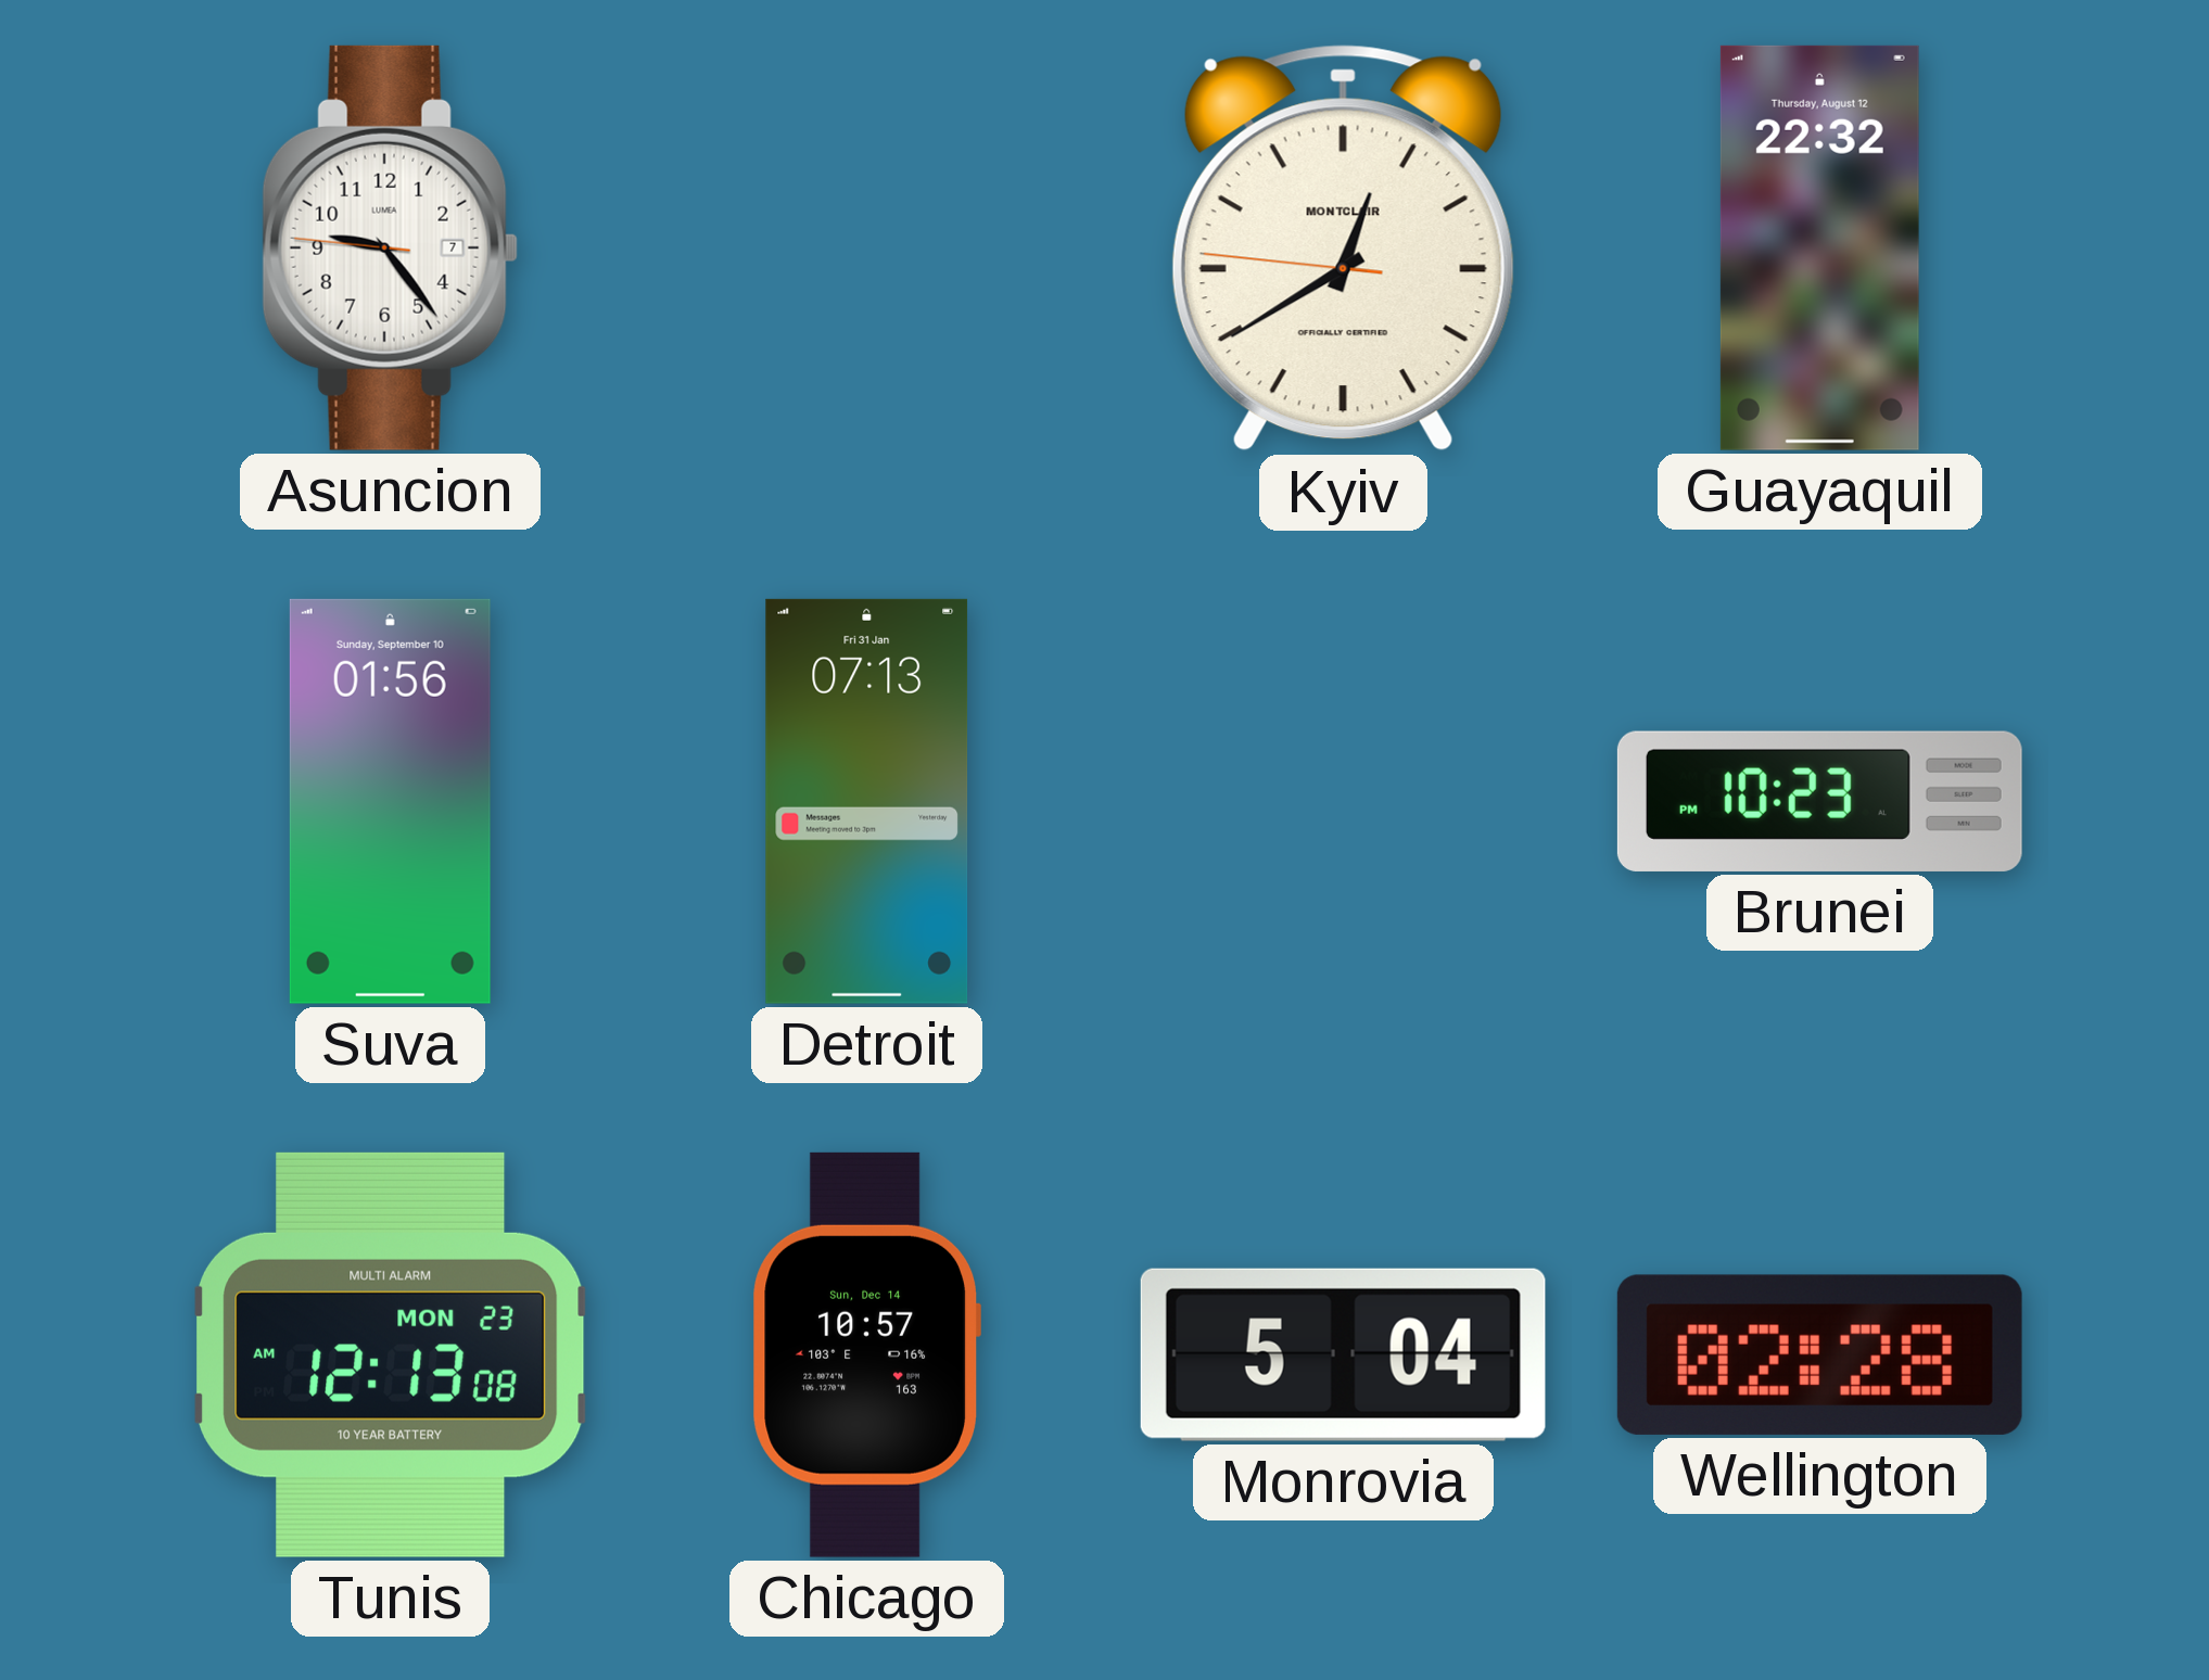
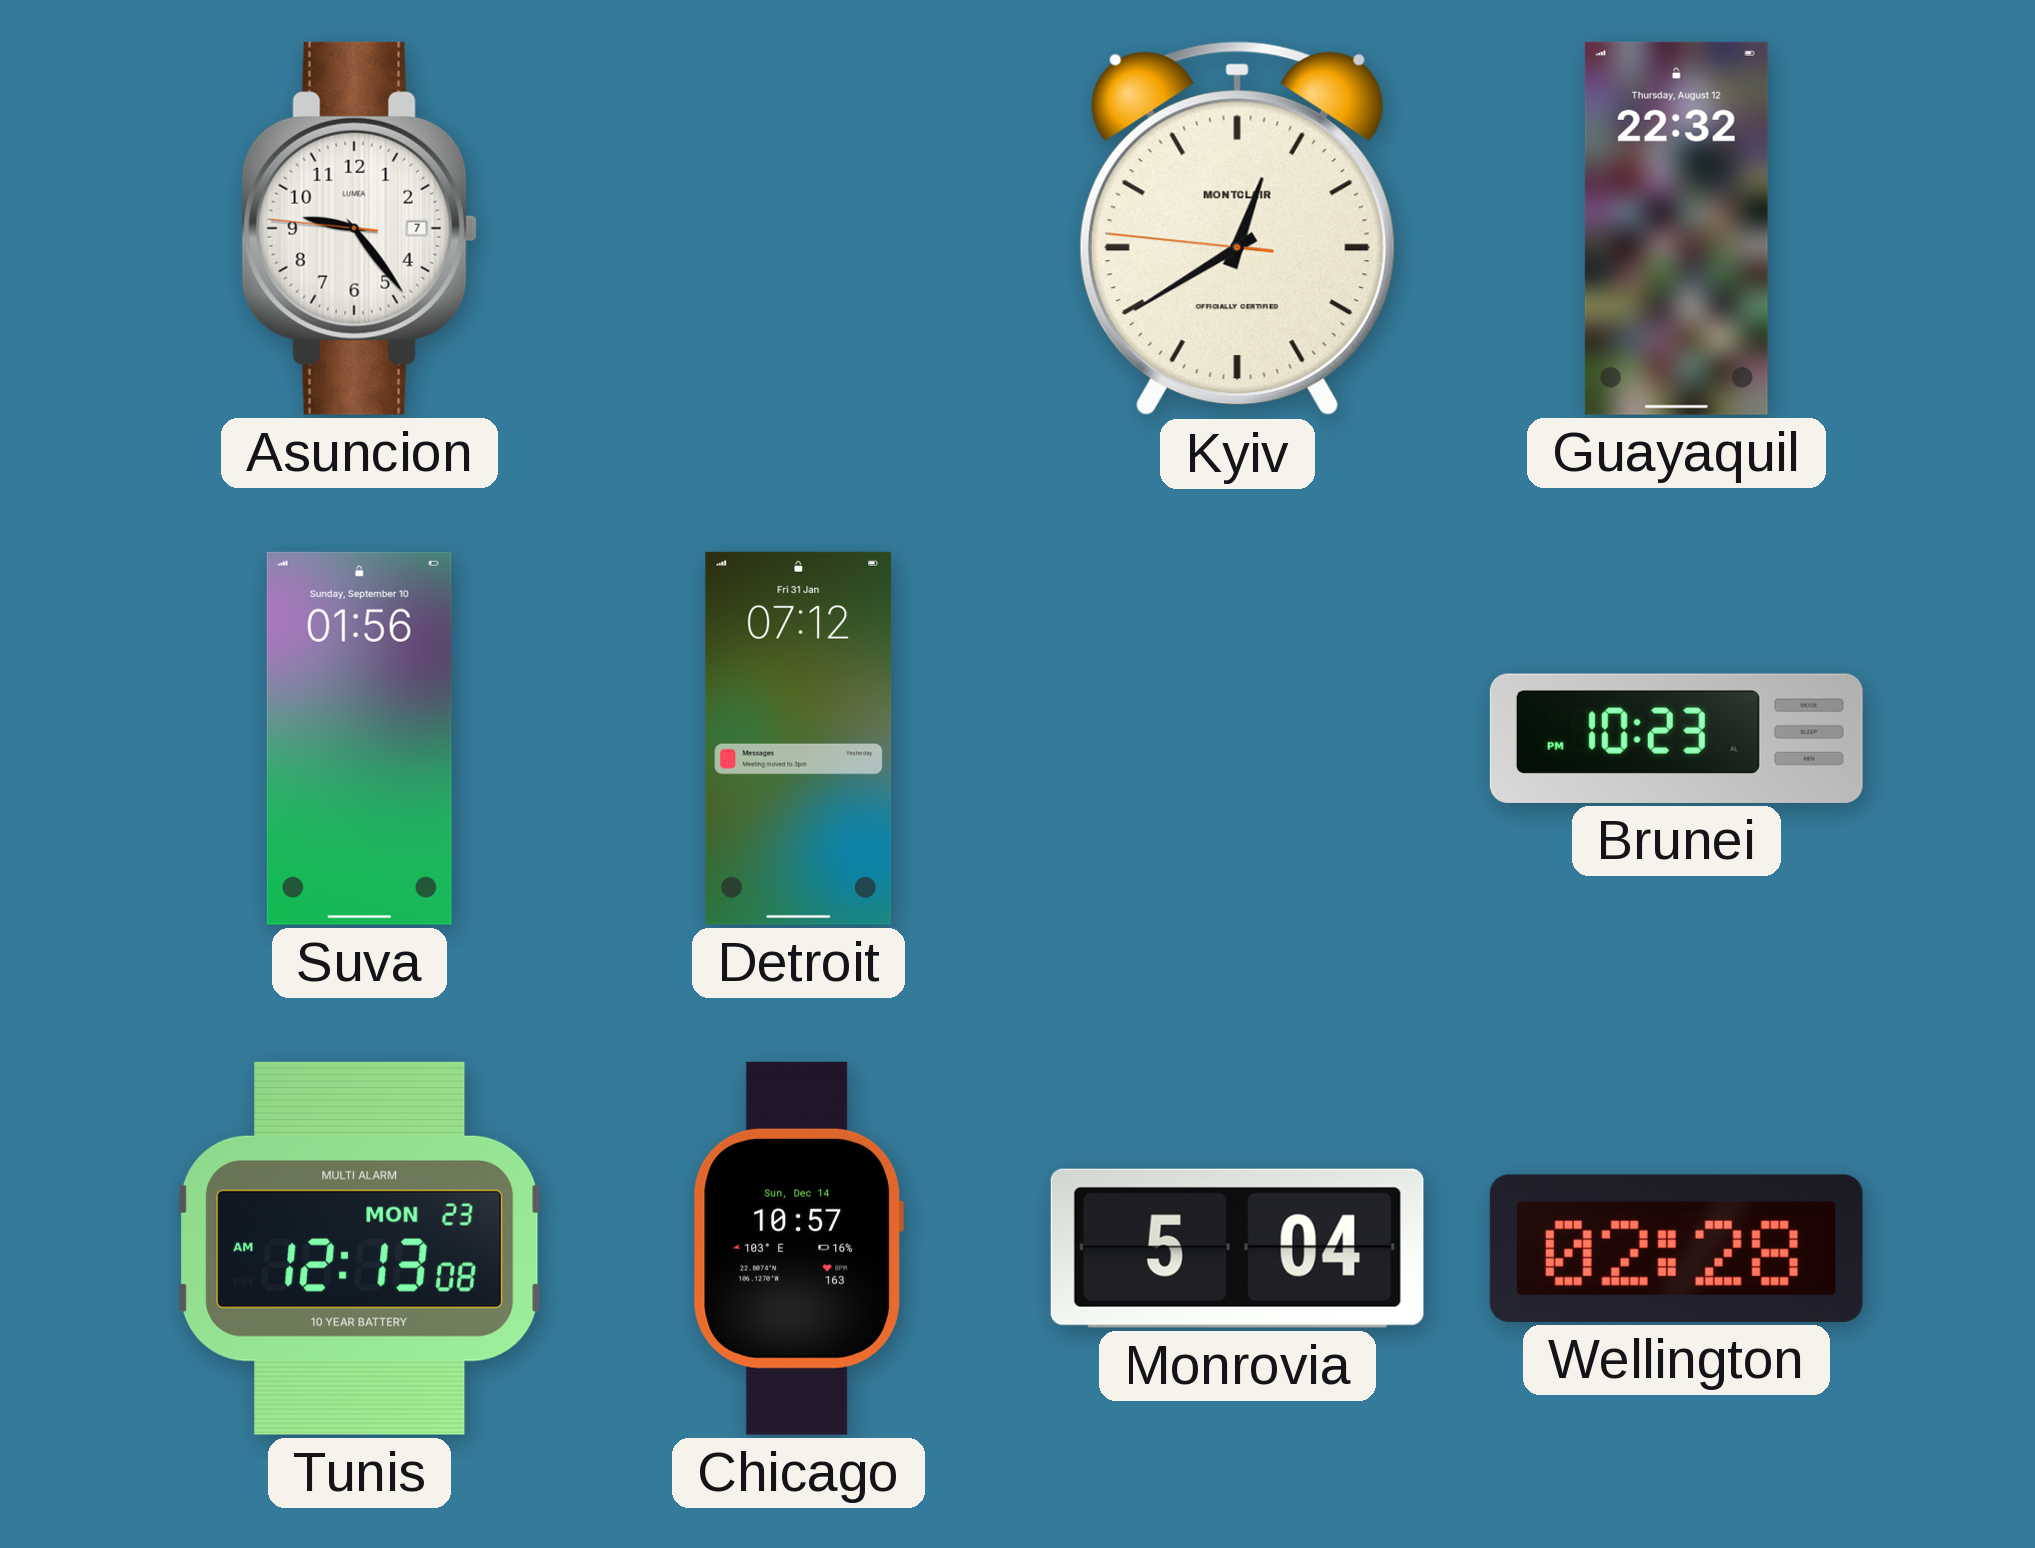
Detroit: 07:13 -> 07:12 (799, 738)
